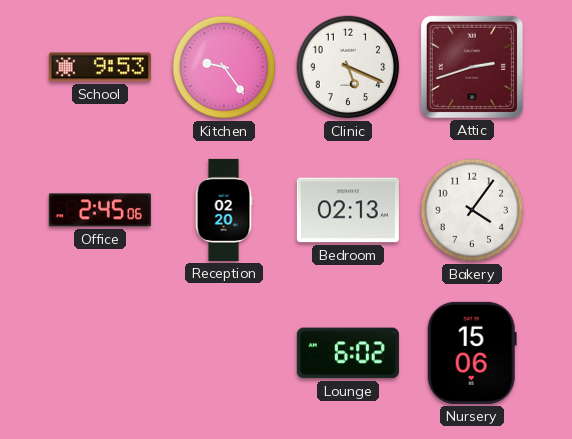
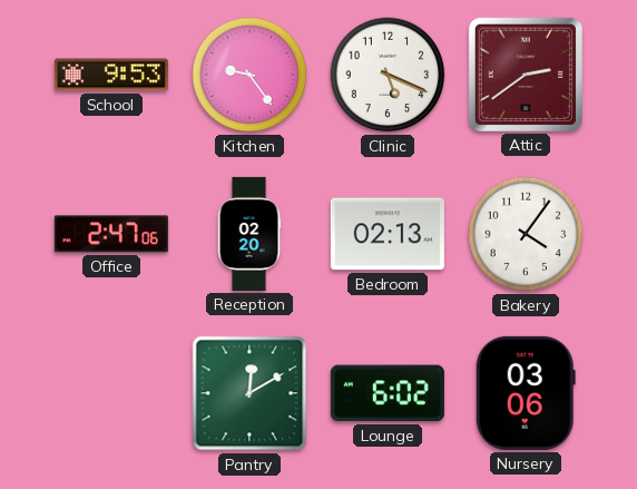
Attic: 2:42 -> 2:39 (526, 75)
Office: 2:45 -> 2:47 (111, 234)
Pantry: none -> 12:10 (249, 393)
Nursery: 15:06 -> 03:06 (526, 393)
